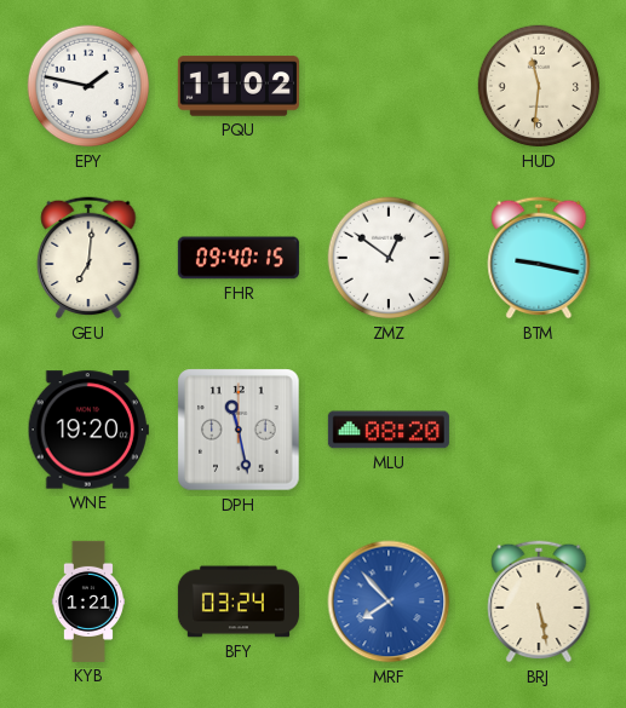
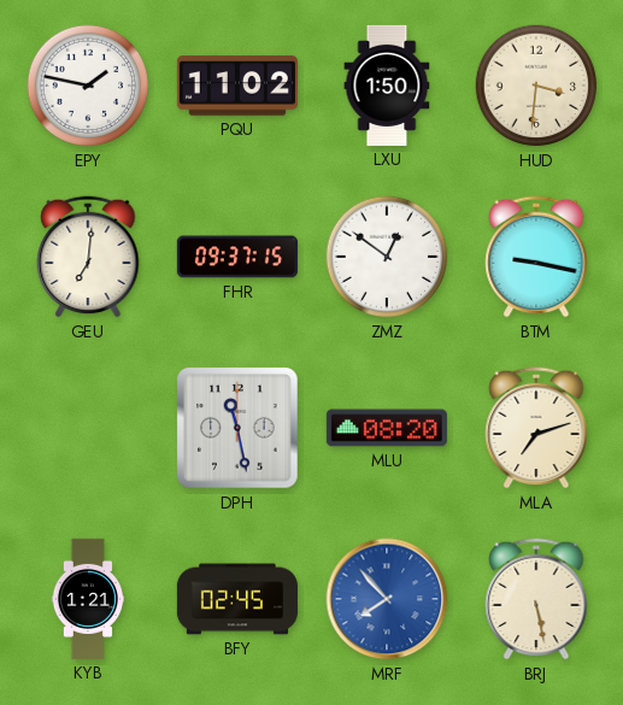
LXU: none -> 1:50 (387, 86)
HUD: 11:31 -> 3:31 (536, 86)
FHR: 09:40 -> 09:37 (237, 257)
WNE: 19:20 -> none (88, 430)
MLA: none -> 7:12 (536, 428)
BFY: 03:24 -> 02:45 (237, 599)
